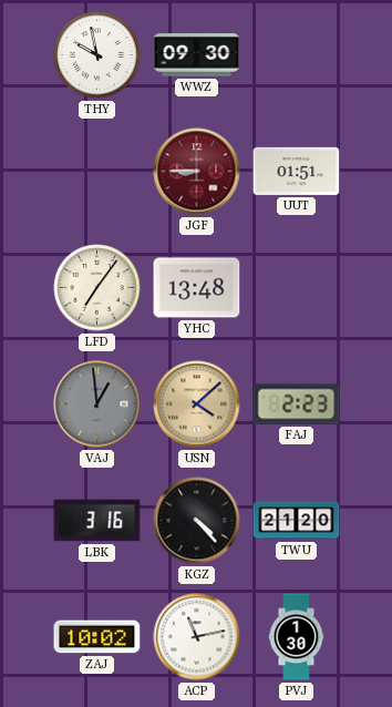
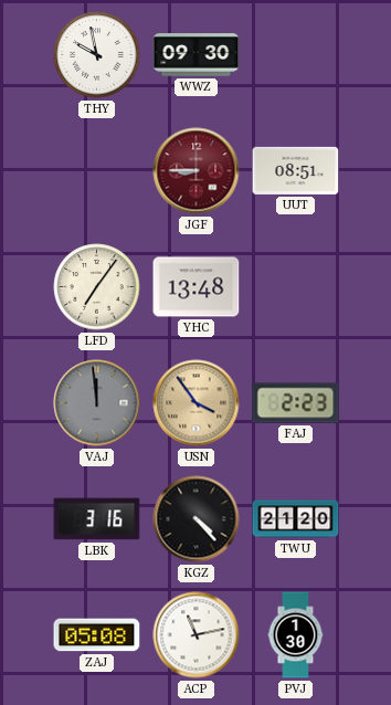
UUT: 01:51 -> 08:51 (296, 170)
VAJ: 12:59 -> 11:59 (97, 403)
USN: 4:08 -> 3:54 (197, 403)
ZAJ: 10:02 -> 05:08 (97, 635)
